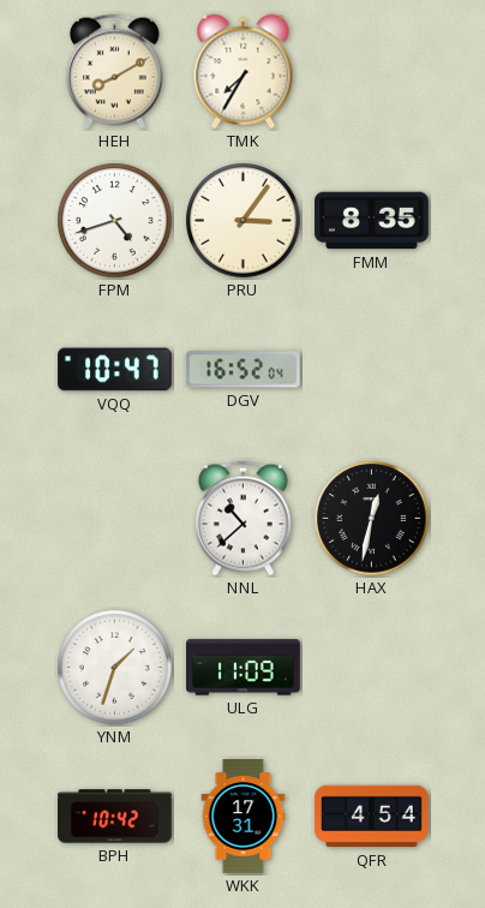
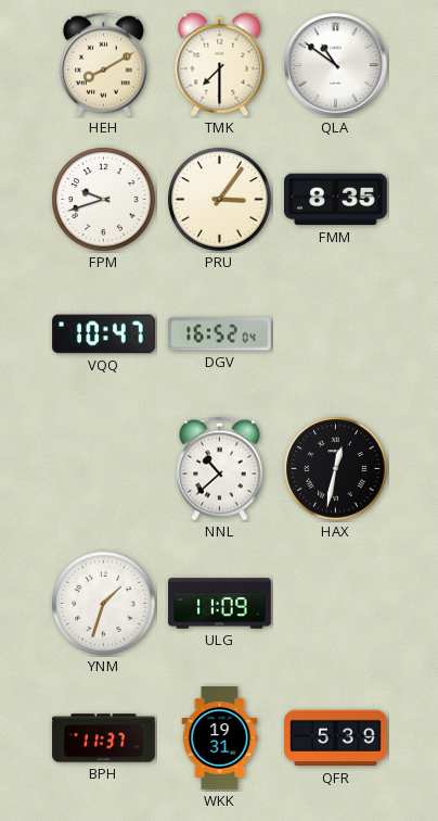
TMK: 7:35 -> 7:30 (220, 65)
QLA: none -> 10:51 (336, 65)
FPM: 4:42 -> 9:42 (104, 200)
BPH: 10:42 -> 11:37 (104, 738)
WKK: 17:31 -> 19:31 (220, 738)
QFR: 4:54 -> 5:39 (336, 738)
